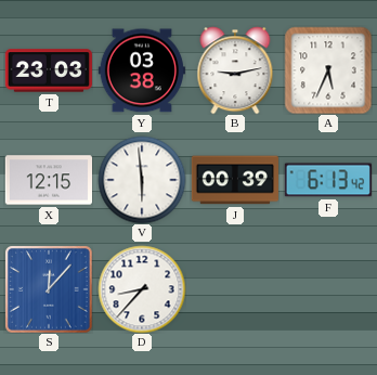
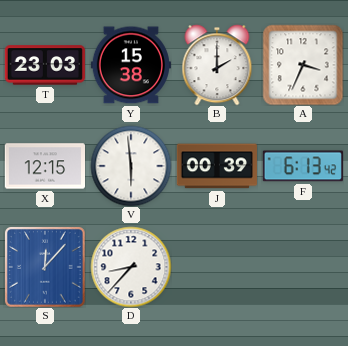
Y: 03:38 -> 15:38 (131, 65)
B: 9:13 -> 2:00 (217, 65)
A: 5:34 -> 3:34 (303, 65)
